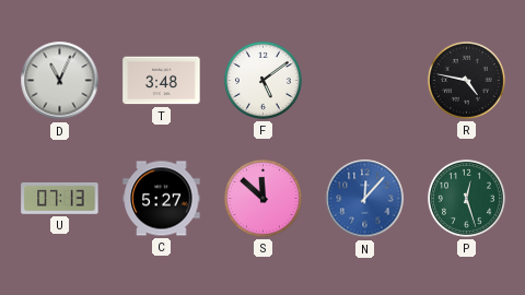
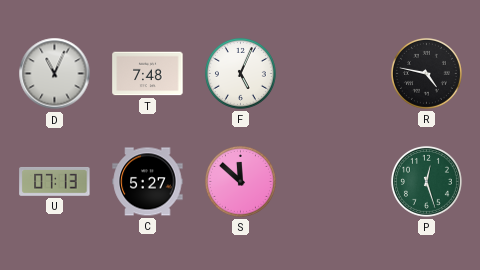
T: 3:48 -> 7:48 (148, 74)
F: 5:09 -> 5:04 (240, 73)
N: 12:07 -> none (365, 199)
